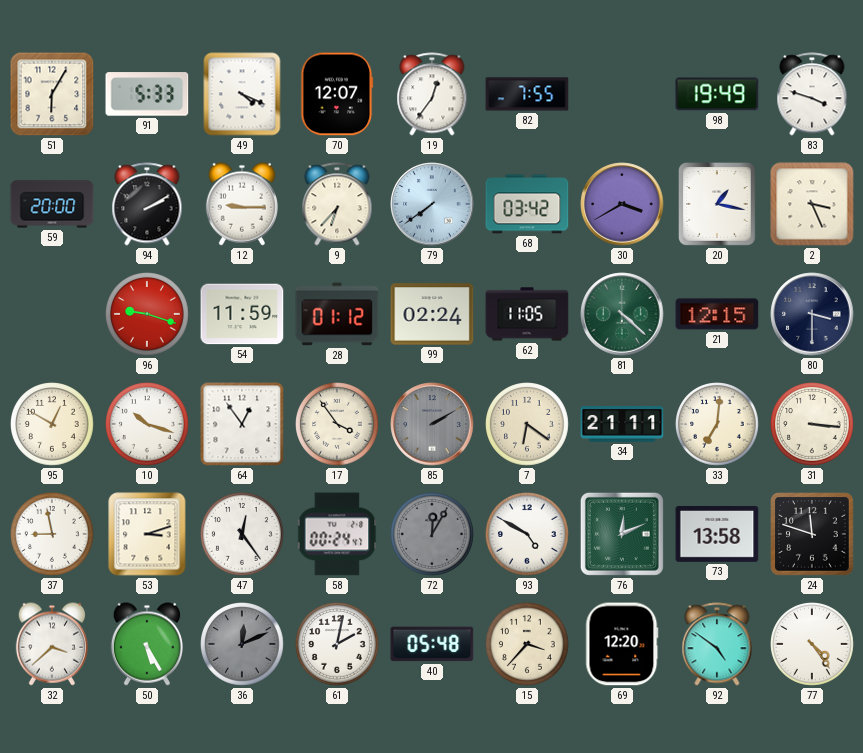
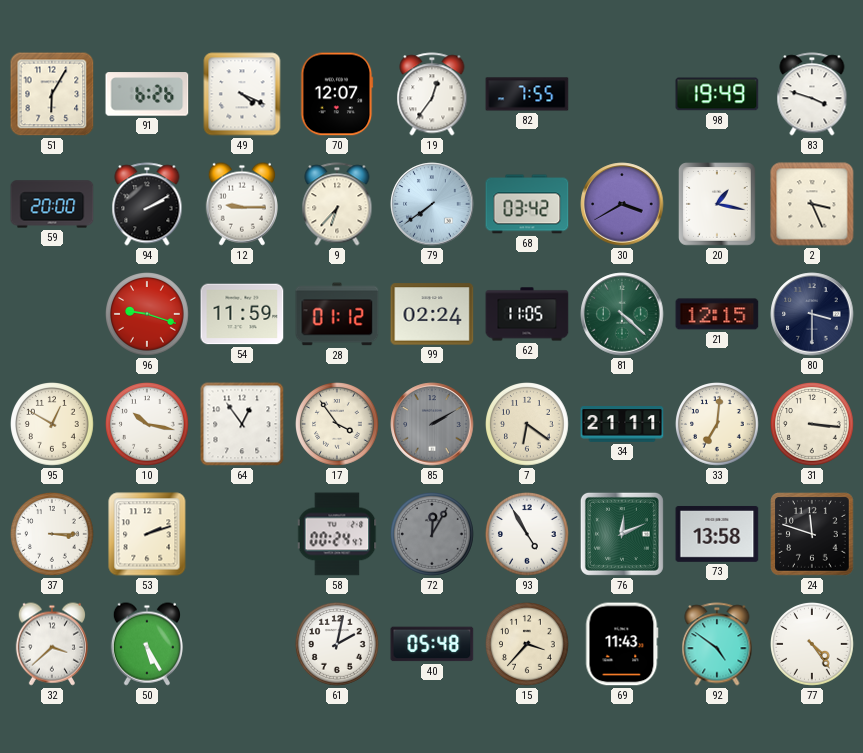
91: 5:33 -> 6:26 (147, 94)
10: 10:18 -> 10:17 (148, 425)
37: 8:58 -> 3:15 (53, 535)
53: 3:12 -> 2:12 (147, 534)
47: 12:24 -> none (243, 535)
93: 4:50 -> 4:55 (528, 535)
36: 12:11 -> none (243, 645)
69: 12:20 -> 11:43 (622, 644)
